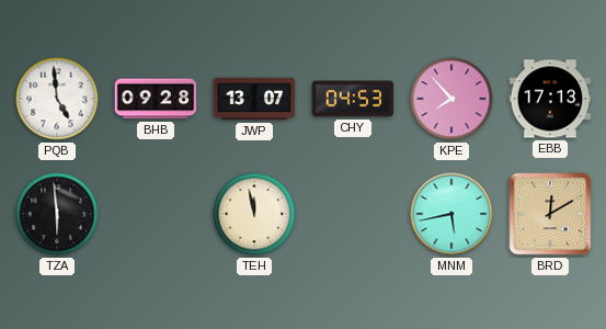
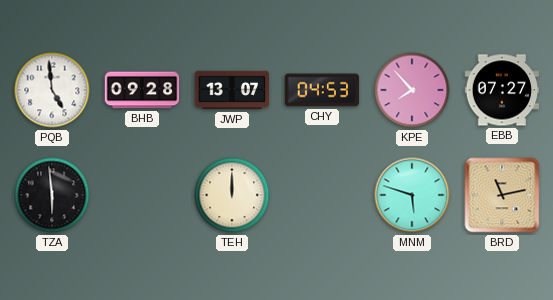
EBB: 17:13 -> 07:27 (502, 90)
TEH: 11:58 -> 12:00 (232, 195)
MNM: 5:43 -> 5:48 (412, 195)
BRD: 12:10 -> 11:13 (502, 195)
